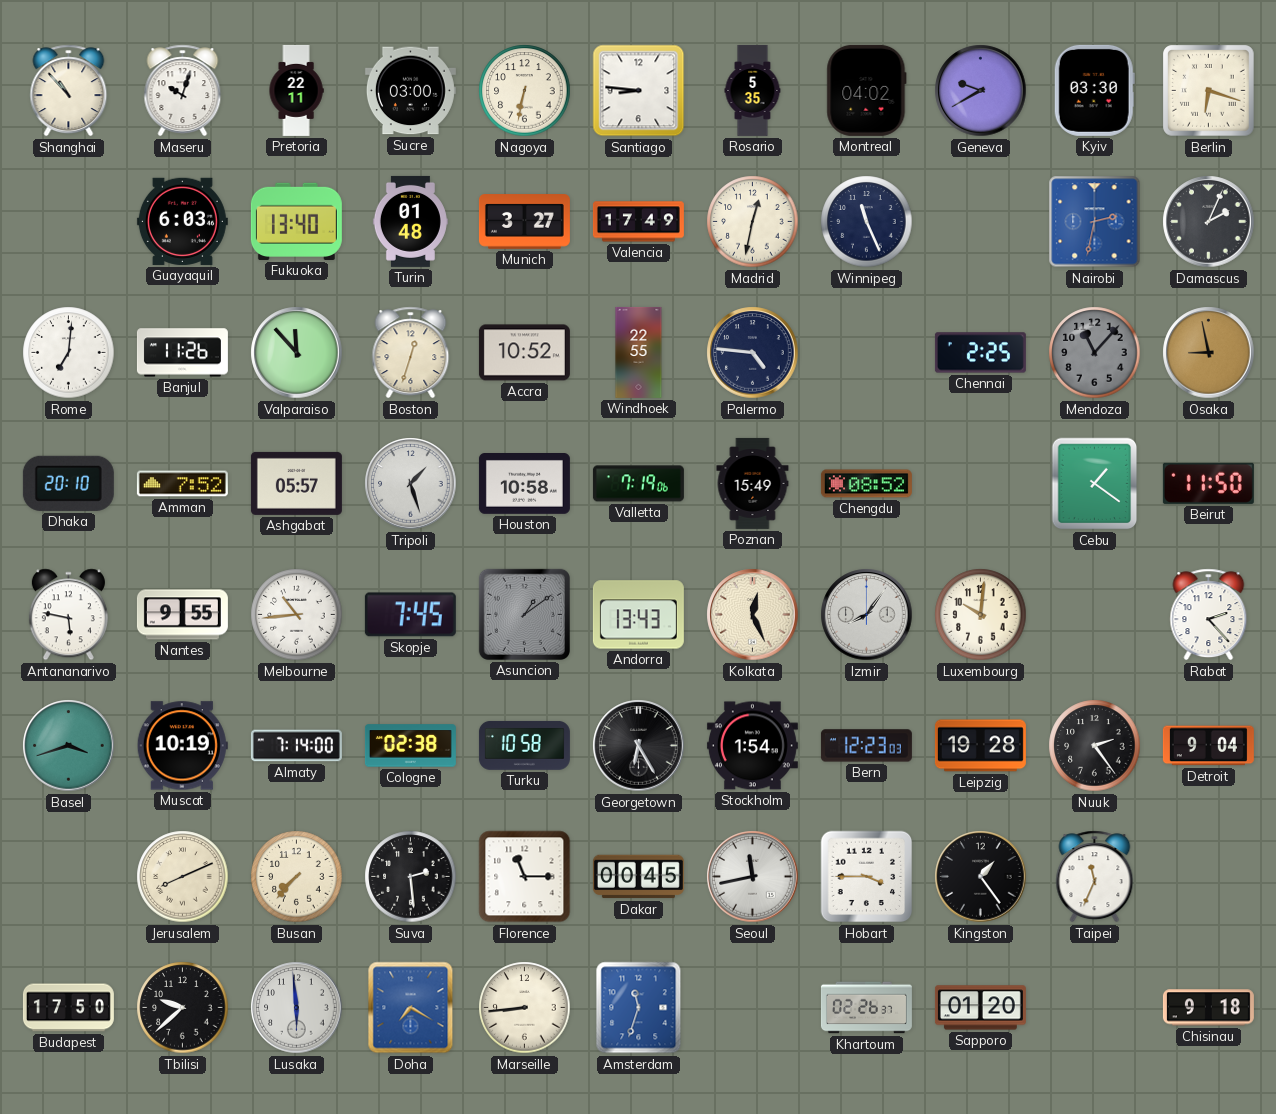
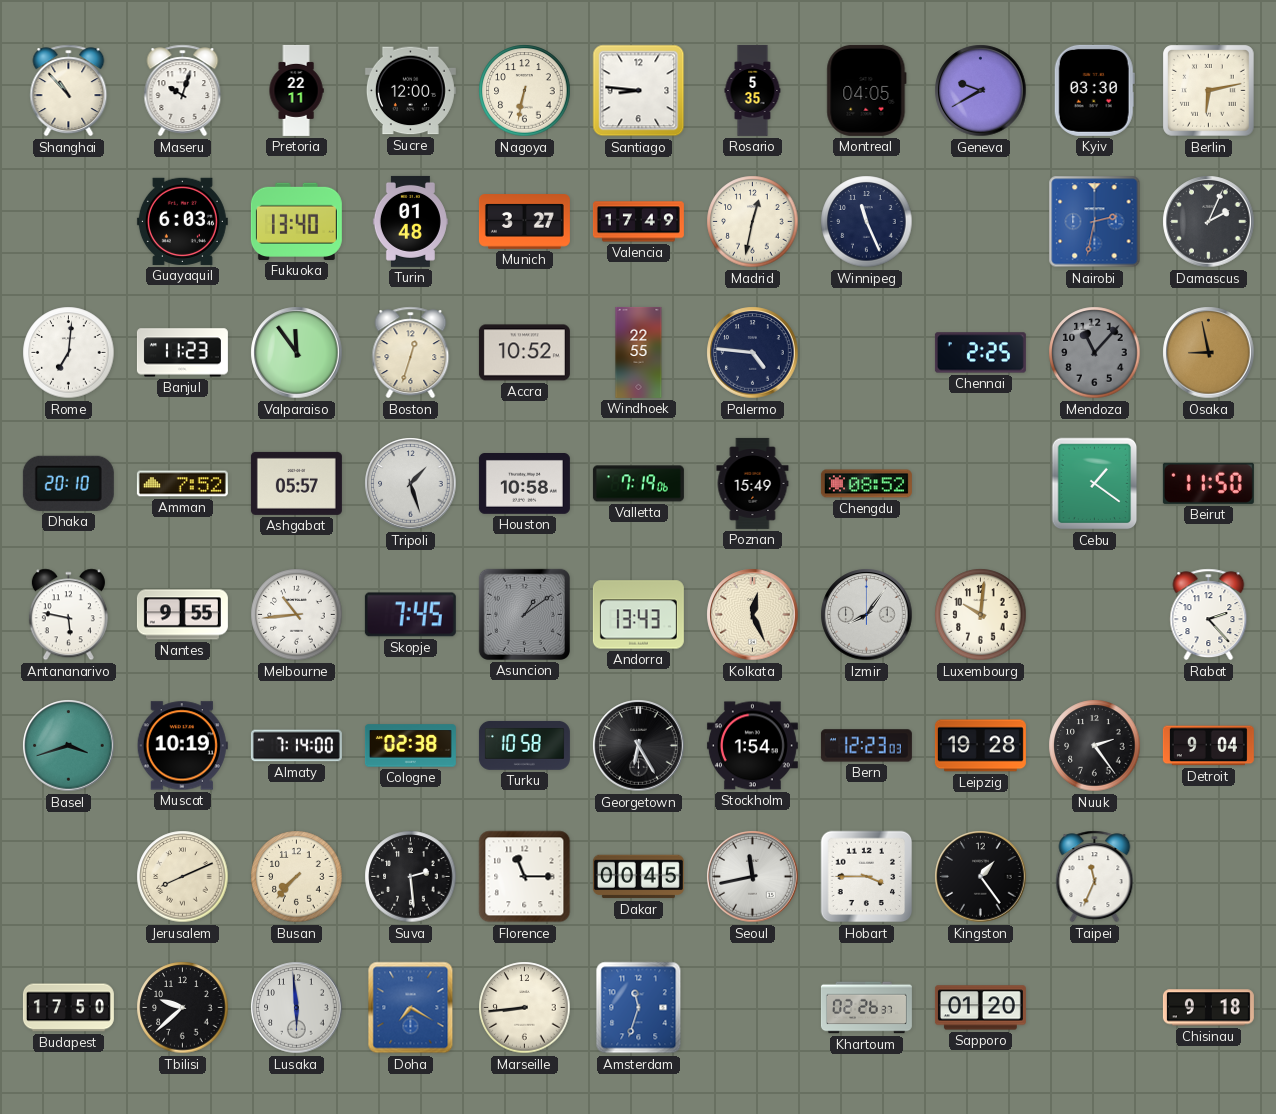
Sucre: 03:00 -> 12:00 (410, 91)
Montreal: 04:02 -> 04:05 (867, 90)
Berlin: 6:18 -> 6:13 (1209, 91)
Banjul: 11:26 -> 11:23 (182, 353)
Valparaiso: 11:53 -> 11:54 (297, 353)
